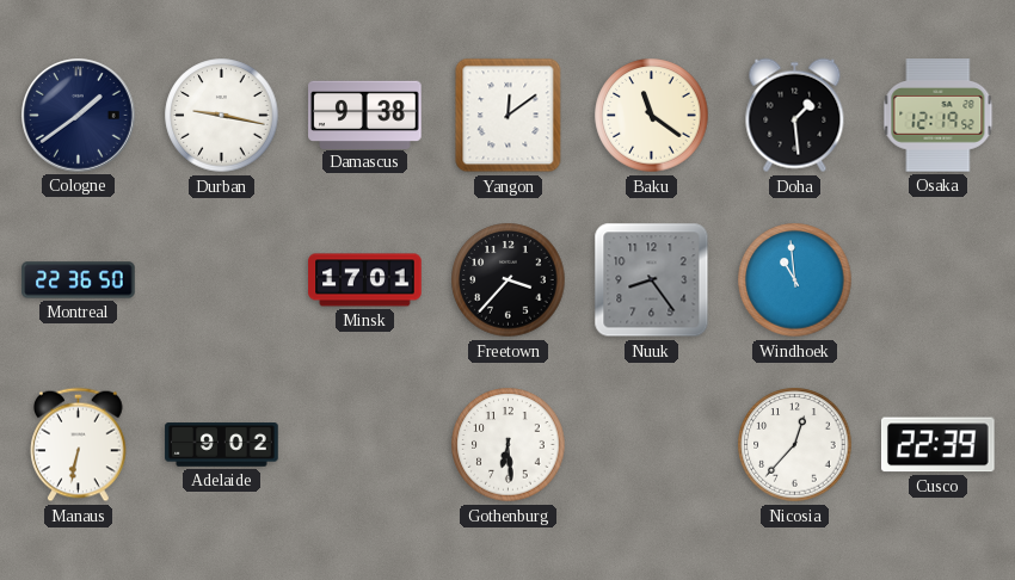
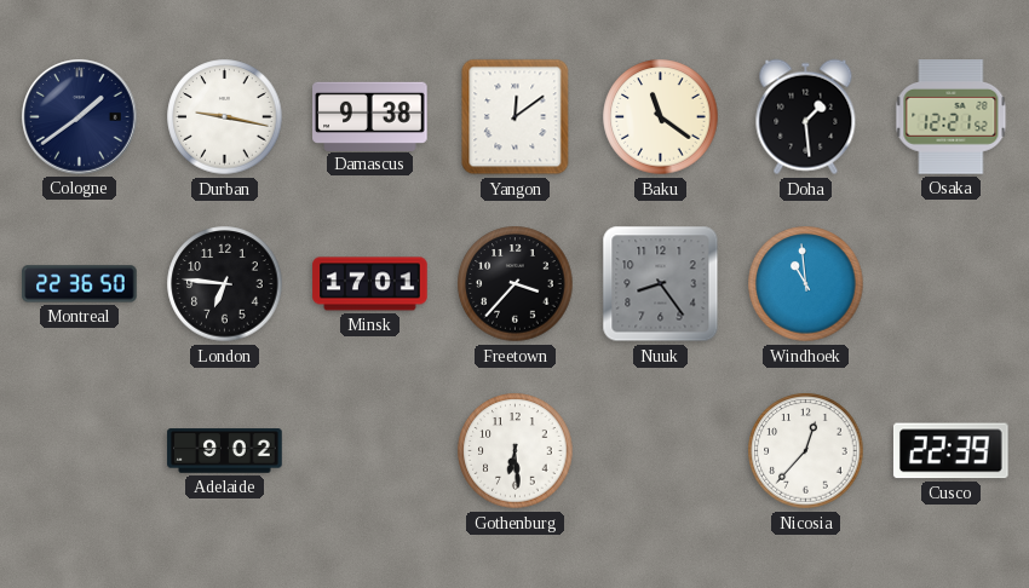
Osaka: 12:19 -> 12:21 (952, 117)
London: none -> 6:46 (225, 284)
Manaus: 6:32 -> none (79, 445)
